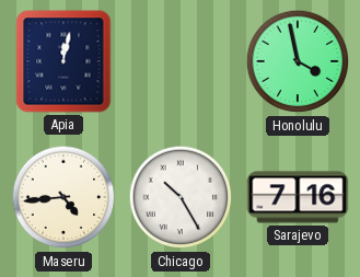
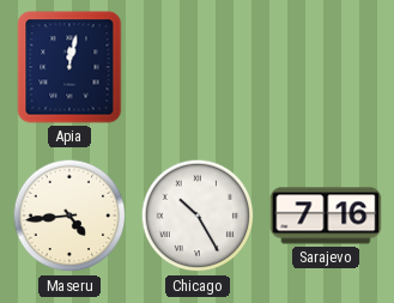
Honolulu: 3:58 -> none (298, 61)
